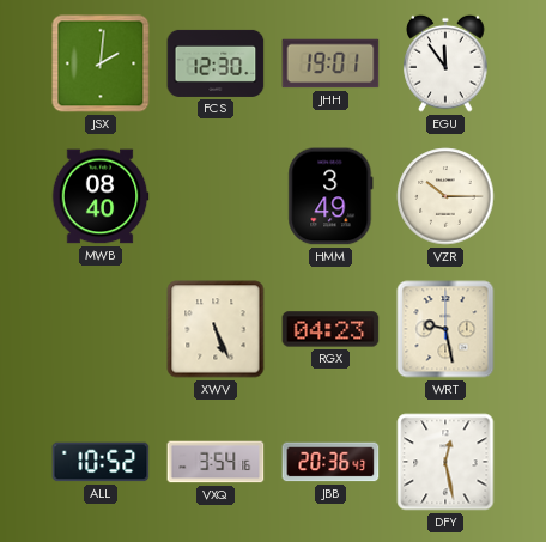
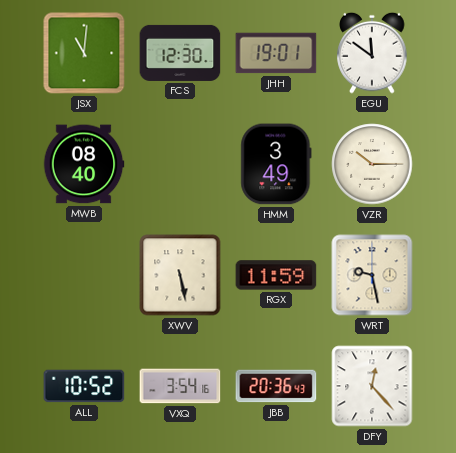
JSX: 2:01 -> 11:01 (84, 53)
EGU: 11:54 -> 11:51 (372, 53)
XWV: 5:26 -> 5:28 (180, 275)
RGX: 04:23 -> 11:59 (276, 275)
DFY: 12:28 -> 12:23 (372, 386)
